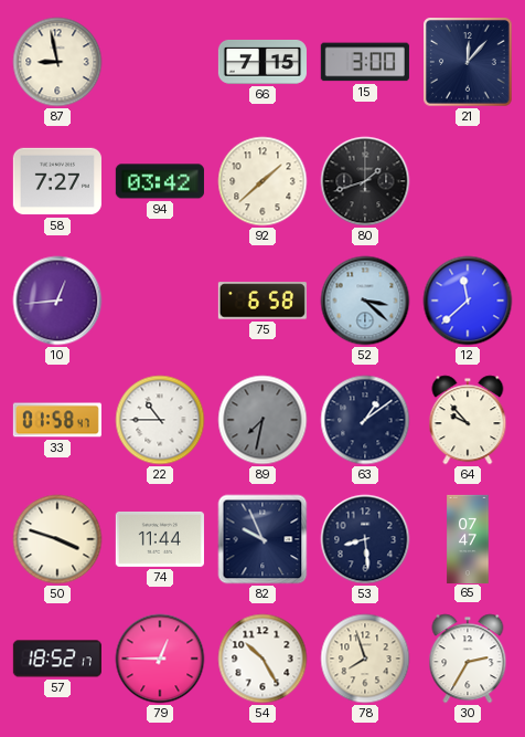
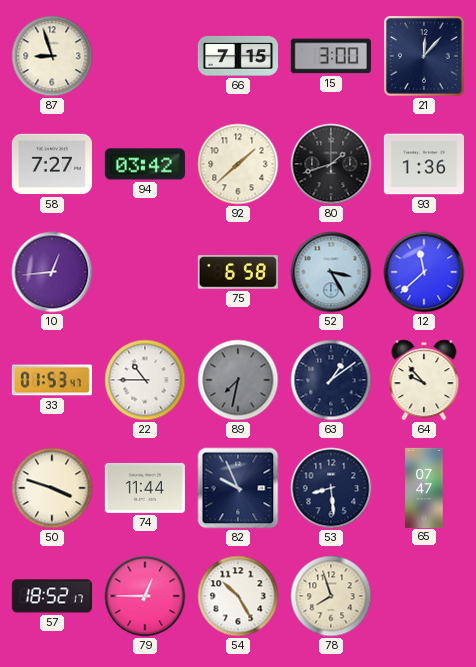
87: 8:58 -> 8:57 (52, 56)
93: none -> 1:36 (424, 164)
52: 3:22 -> 3:25 (331, 272)
33: 01:58 -> 01:53 (52, 380)
30: 2:35 -> none (468, 659)
